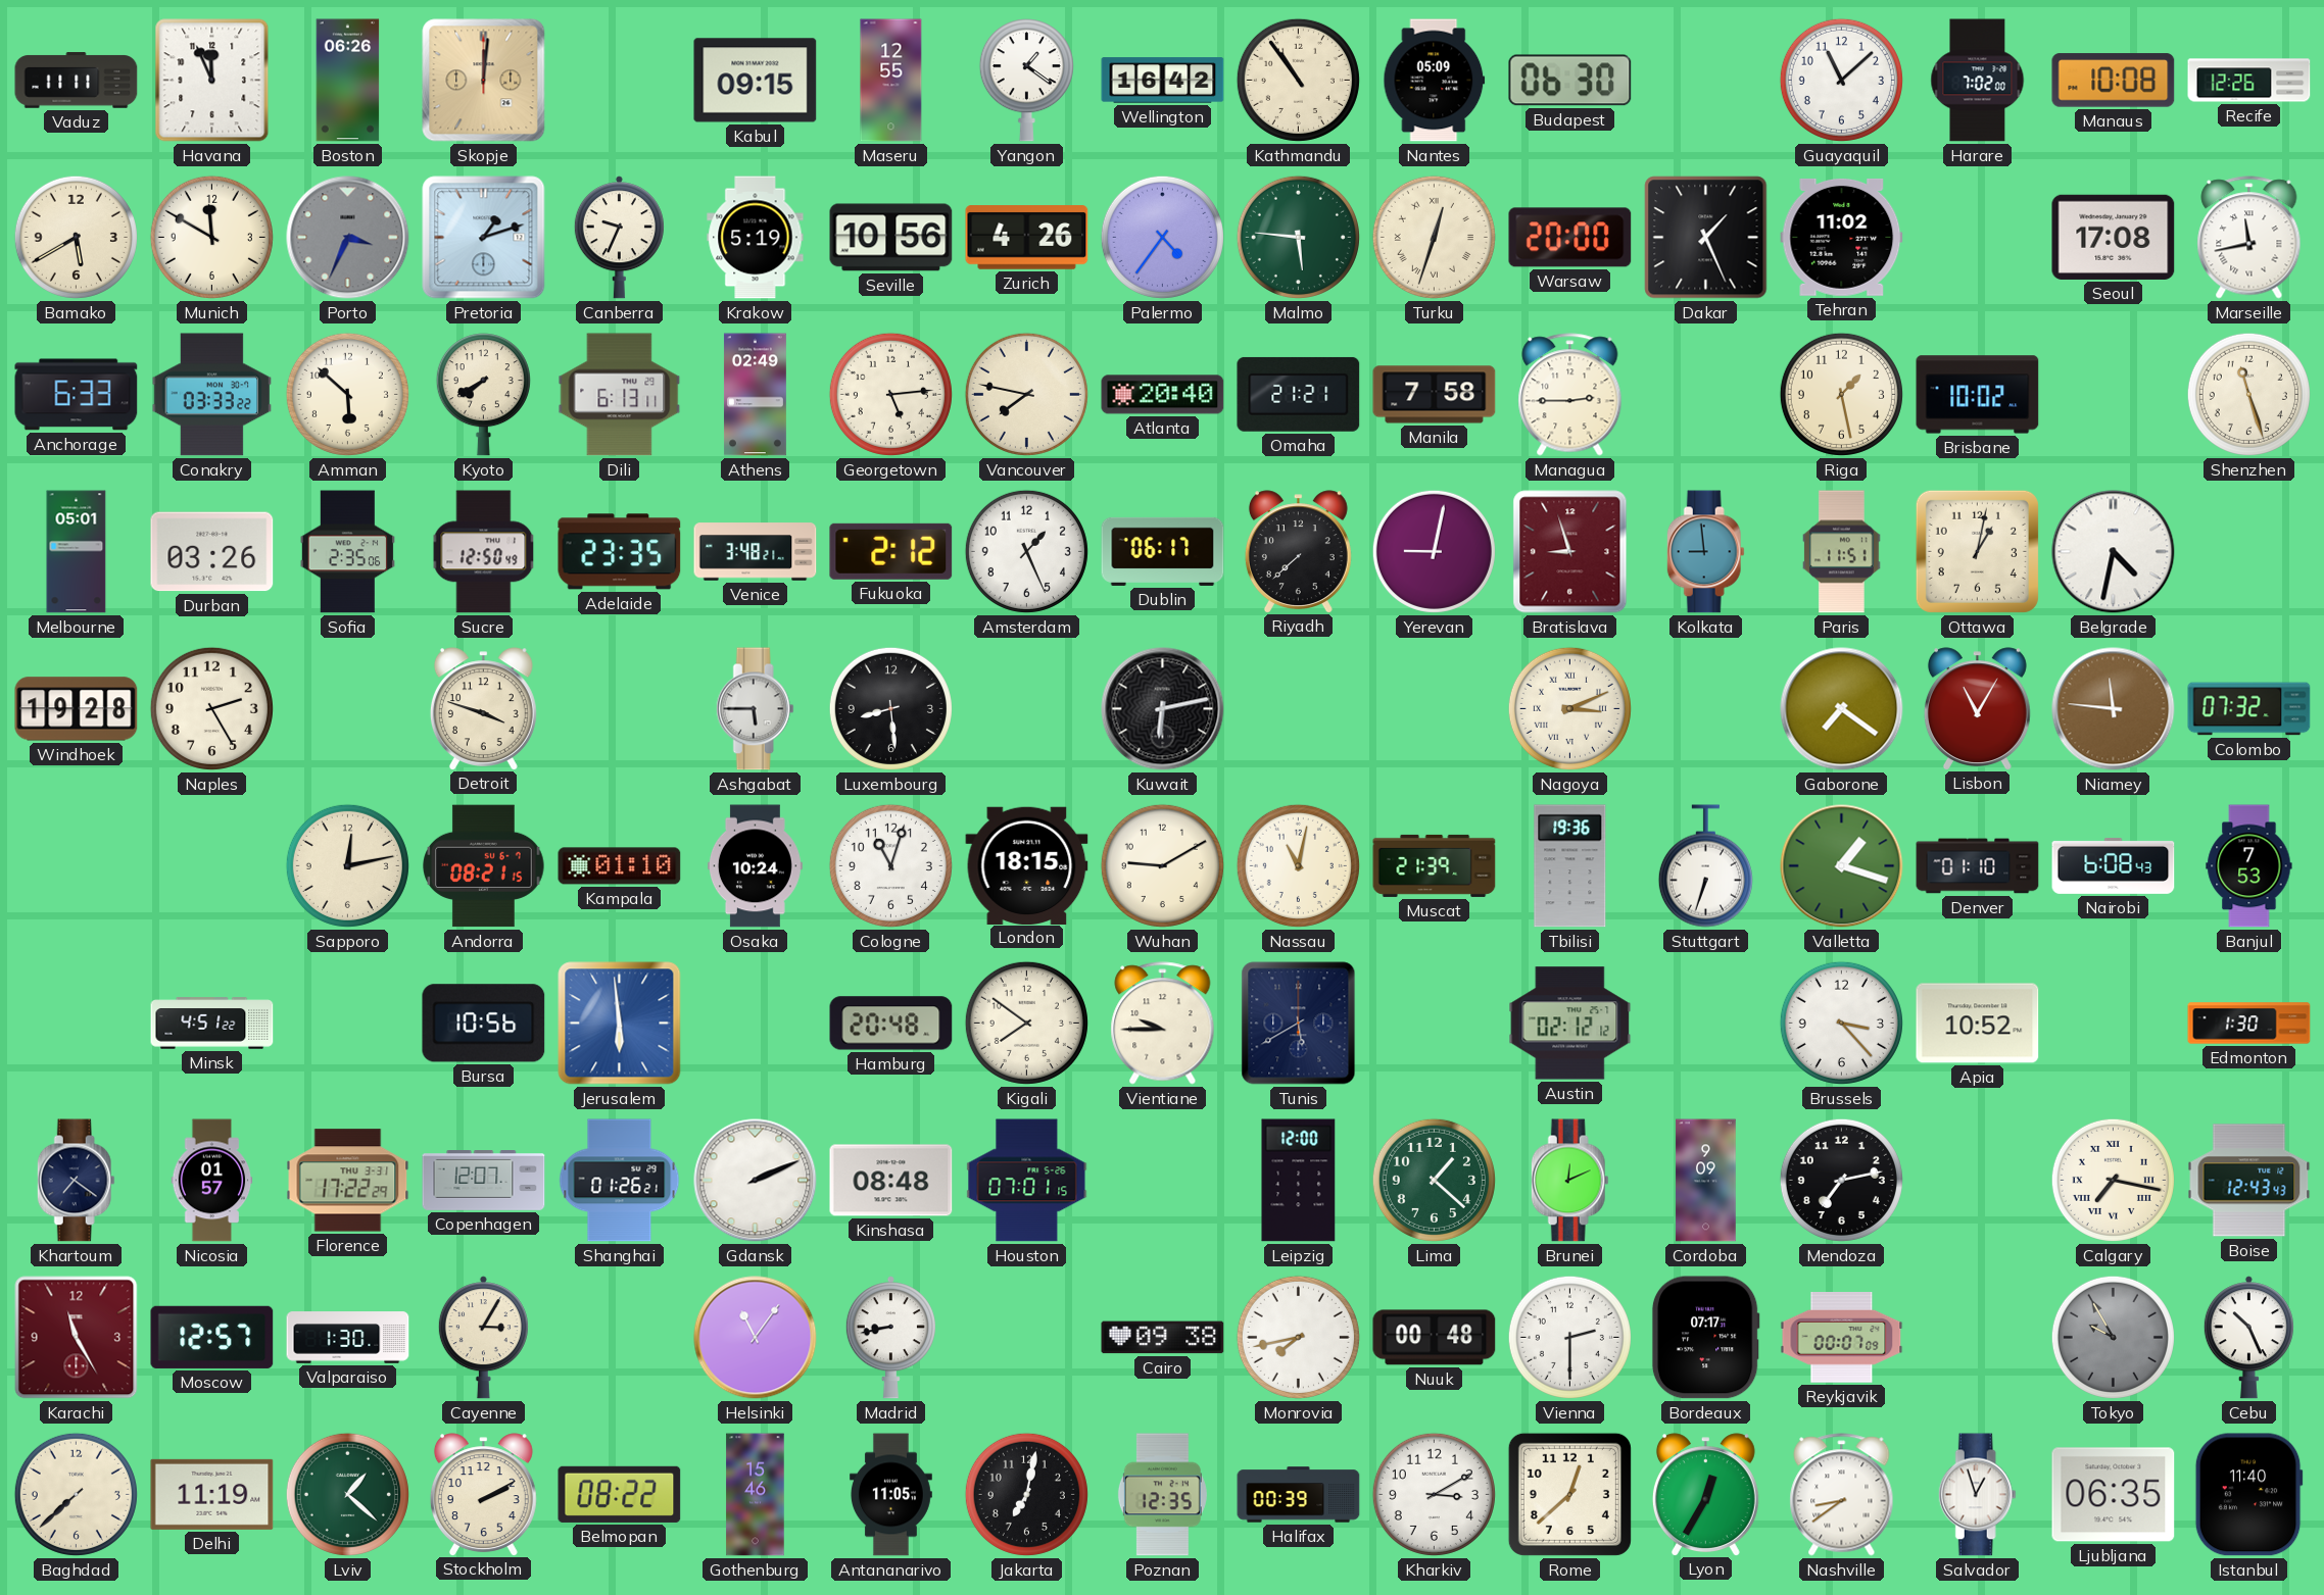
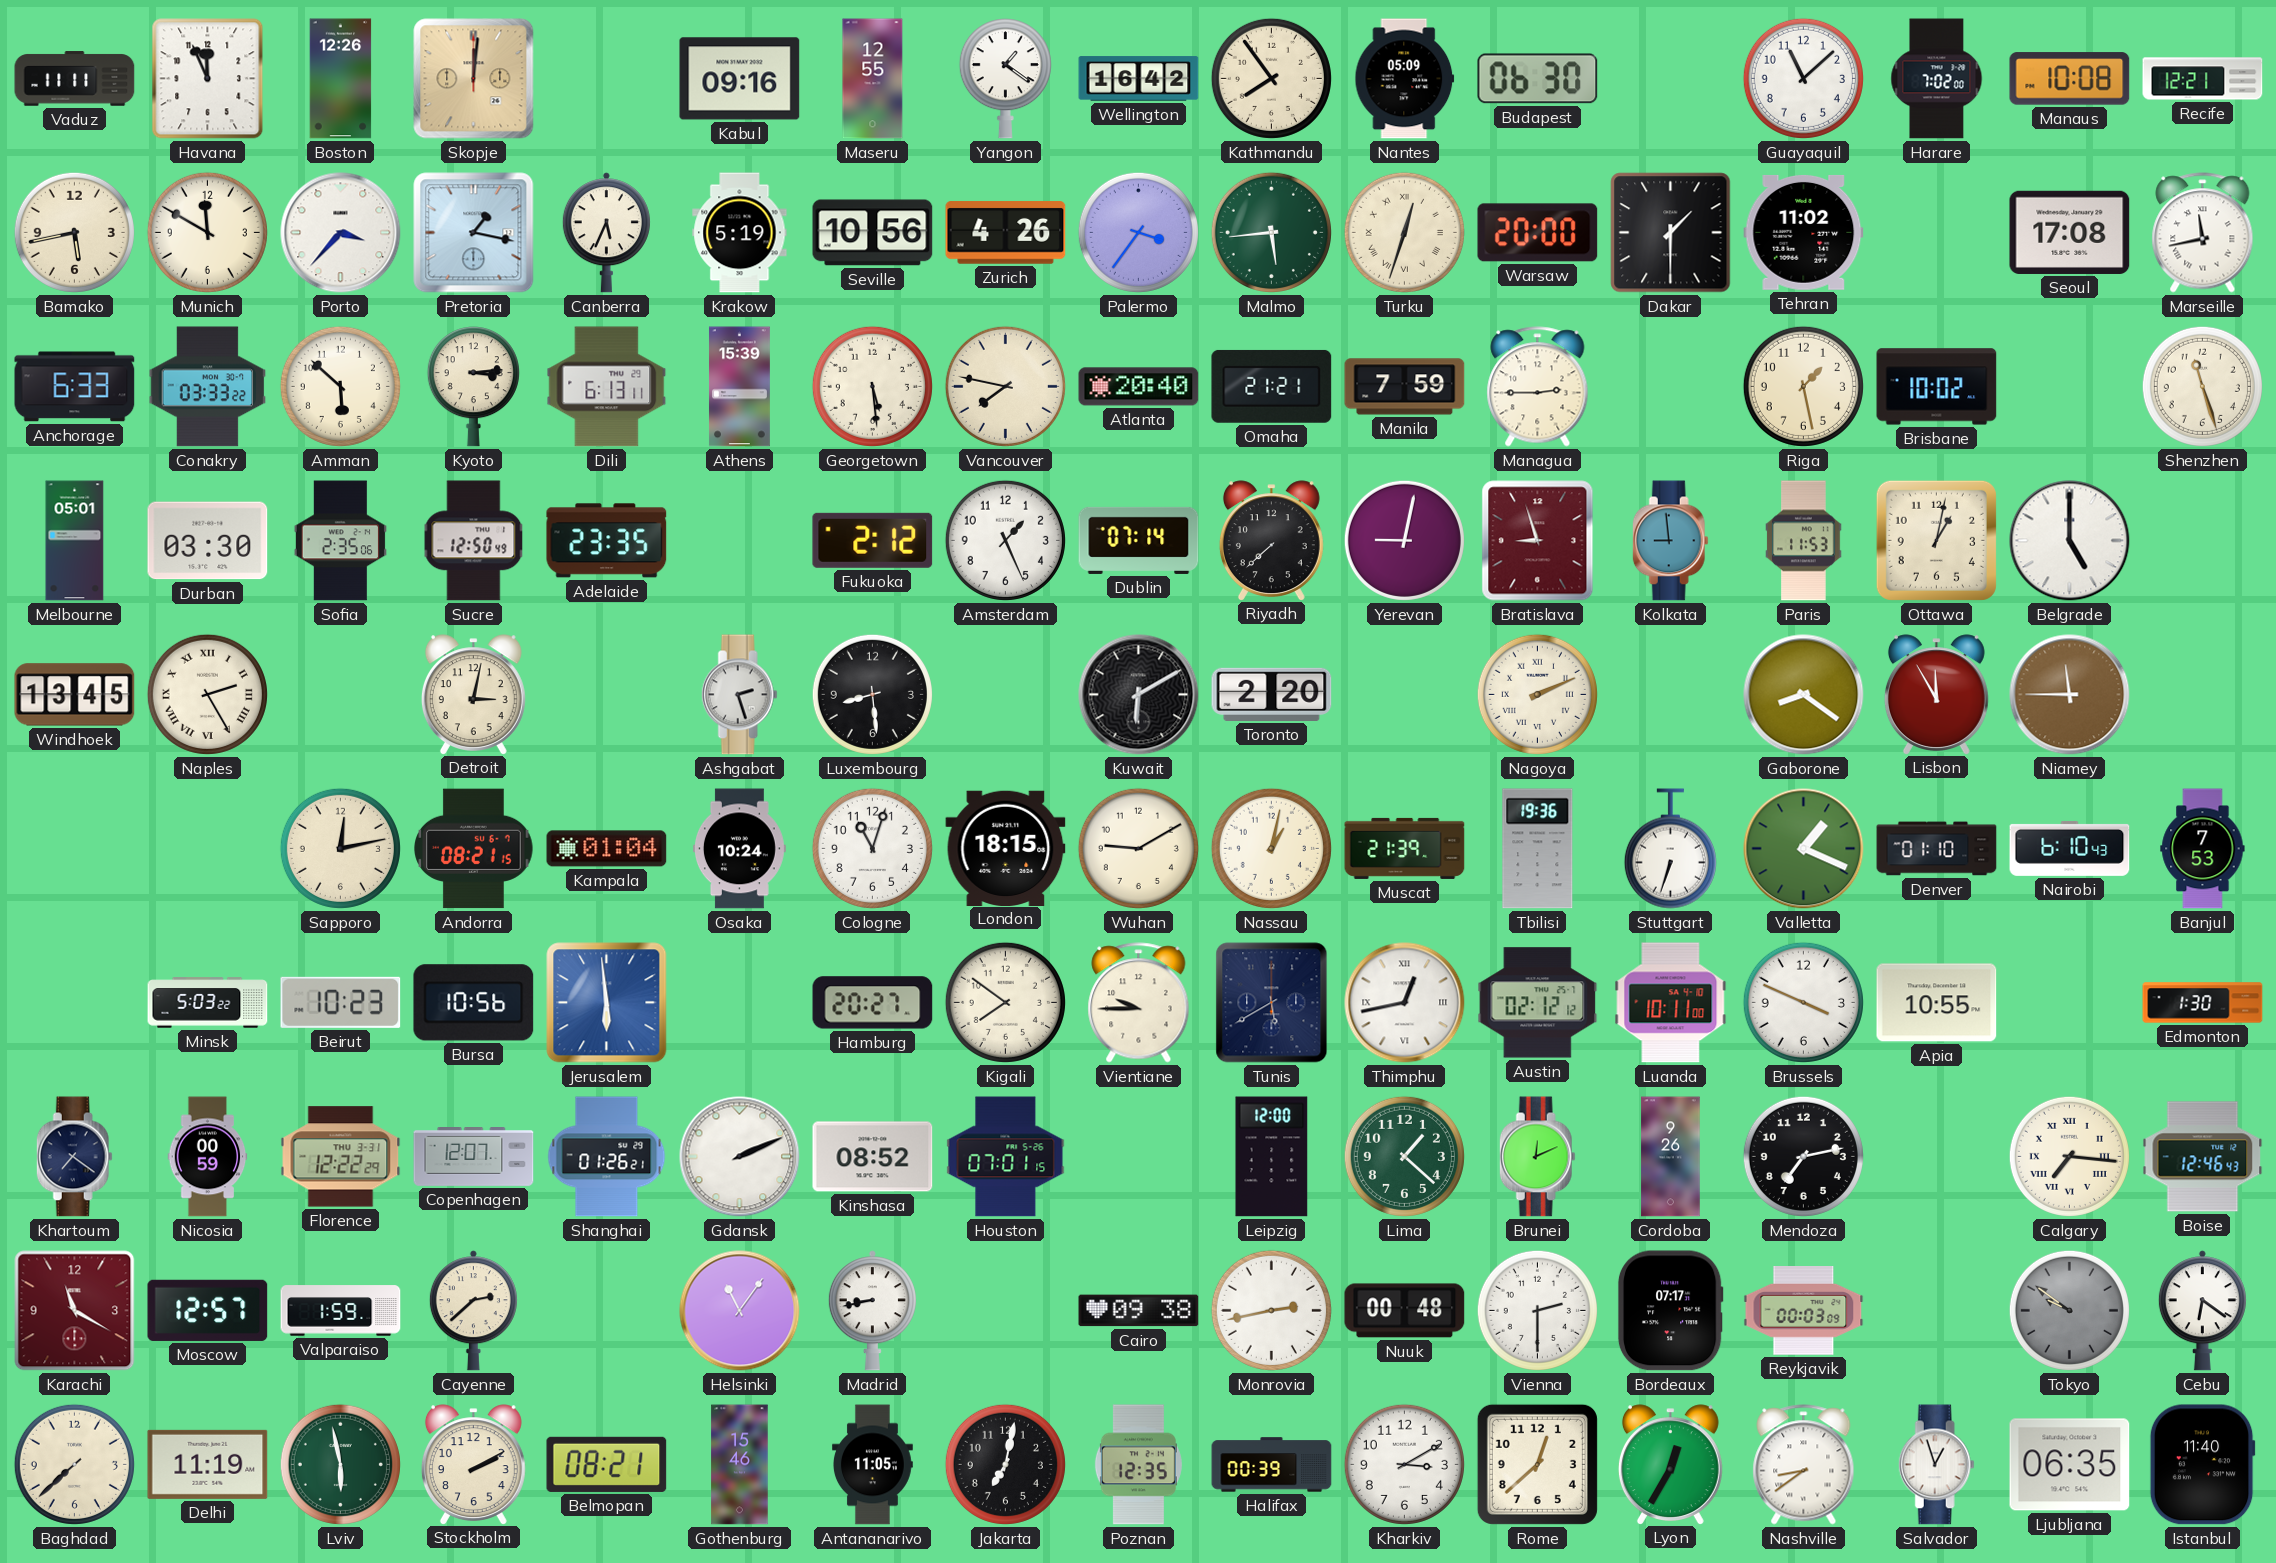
Boston: 06:26 -> 12:26 (341, 79)
Kabul: 09:15 -> 09:16 (740, 79)
Kathmandu: 10:54 -> 7:54 (1271, 78)
Recife: 12:26 -> 12:21 (2203, 79)
Bamako: 5:40 -> 5:43 (74, 232)
Porto: 3:34 -> 3:37 (341, 233)
Porto dial: grey -> white (341, 233)
Pretoria: 1:12 -> 1:17 (474, 233)
Canberra: 9:34 -> 5:34 (606, 233)
Palermo: 4:36 -> 3:36 (1138, 232)
Malmo: 5:46 -> 5:44 (1271, 232)
Dakar: 1:26 -> 1:30 (1671, 233)
Kyoto: 7:40 -> 3:14 (473, 387)
Athens: 02:49 -> 15:39 (739, 387)
Georgetown: 5:14 -> 5:29 (872, 386)
Manila: 7:58 -> 7:59 (1405, 387)
Durban: 03:26 -> 03:30 (208, 541)
Venice: 3:48 -> none (756, 552)
Dublin: 06:17 -> 07:14 (1139, 540)
Paris: 11:51 -> 11:53 (1804, 541)
Belgrade: 4:32 -> 5:00 (2070, 541)
Windhoek: 19:28 -> 13:45 (75, 695)
Naples numerals: Arabic -> Roman (207, 694)
Detroit: 3:48 -> 3:02 (473, 694)
Ashgabat: 5:45 -> 2:27 (739, 695)
Kuwait: 6:13 -> 6:10 (1139, 695)
Toronto: none -> 2:20 (1272, 694)
Nagoya: 3:11 -> 2:11 (1537, 694)
Gaborone: 7:21 -> 8:21 (1804, 695)
Lisbon: 11:05 -> 11:55 (1936, 694)
Niamey: 11:46 -> 11:45 (2070, 695)
Colombo: 07:32 -> none (2249, 709)
Kampala: 01:10 -> 01:04 (607, 849)
Nassau: 11:02 -> 1:02 (1271, 848)
Valletta: 1:18 -> 1:19 (1804, 849)
Nairobi: 6:08 -> 6:10 (2070, 848)
Minsk: 4:51 -> 5:03 (208, 1003)
Beirut: none -> 10:23 (341, 1002)
Hamburg: 20:48 -> 20:27 (873, 1003)
Thimphu: none -> 12:43 (1405, 1003)
Luanda: none -> 10:11 (1671, 1003)
Brussels: 3:23 -> 3:49 (1803, 1002)
Apia: 10:52 -> 10:55 (1937, 1003)
Nicosia: 01:57 -> 00:59 (208, 1157)
Florence: 17:22 -> 12:22 (341, 1157)
Kinshasa: 08:48 -> 08:52 (873, 1157)
Cordoba: 9:09 -> 9:26 (1671, 1157)
Calgary: 7:17 -> 7:16 (2069, 1156)
Boise: 12:43 -> 12:46 (2203, 1157)
Karachi: 11:25 -> 11:20 (75, 1311)
Valparaiso: 1:30 -> 1:59 (341, 1311)
Cayenne: 3:05 -> 2:38 (473, 1311)
Monrovia: 7:43 -> 2:43 (1271, 1310)
Reykjavik: 00:07 -> 00:03 (1804, 1311)
Tokyo: 9:55 -> 9:51 (2069, 1310)
Cebu: 10:26 -> 6:21 (2202, 1311)
Lviv: 1:22 -> 5:58 (340, 1464)
Belmopan: 08:22 -> 08:21 (607, 1464)
